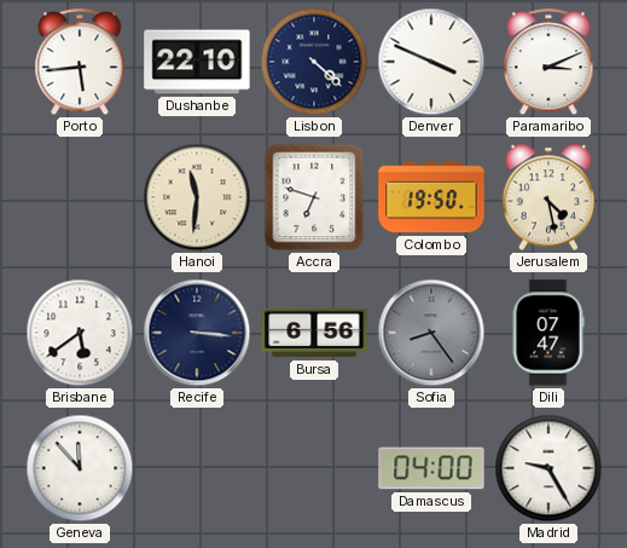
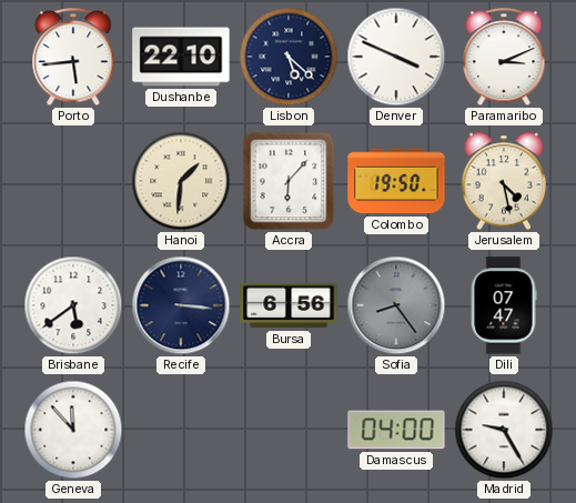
Lisbon: 4:22 -> 5:22 (289, 57)
Hanoi: 11:31 -> 1:31 (181, 181)
Accra: 6:48 -> 6:07 (289, 181)
